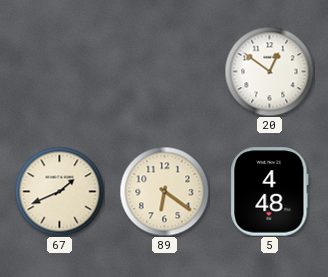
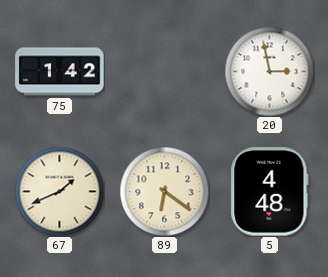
75: none -> 1:42 (60, 72)
20: 12:51 -> 2:58 (269, 71)
